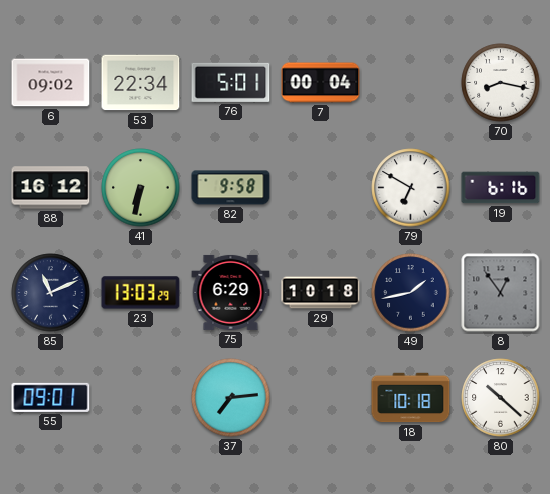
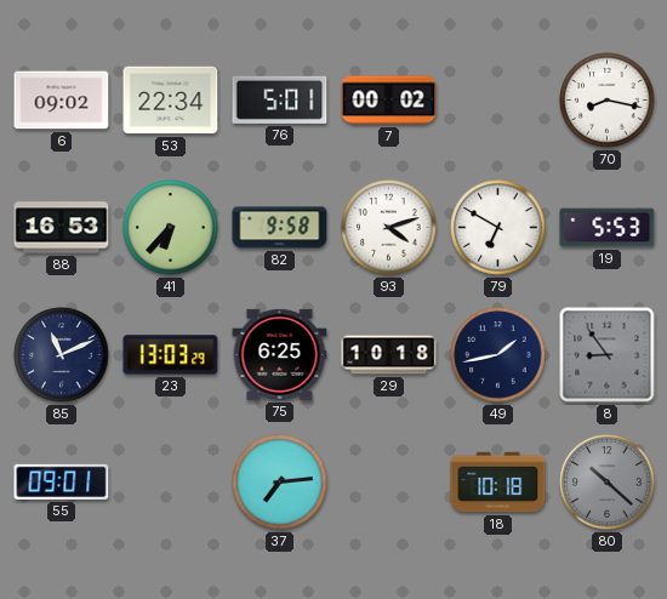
7: 00:04 -> 00:02 (389, 101)
88: 16:12 -> 16:53 (62, 228)
41: 6:32 -> 6:37 (171, 228)
93: none -> 4:12 (389, 228)
19: 6:16 -> 5:53 (608, 228)
75: 6:29 -> 6:25 (280, 354)
8: 12:54 -> 8:54 (608, 355)
80 dial: white -> grey (608, 483)
